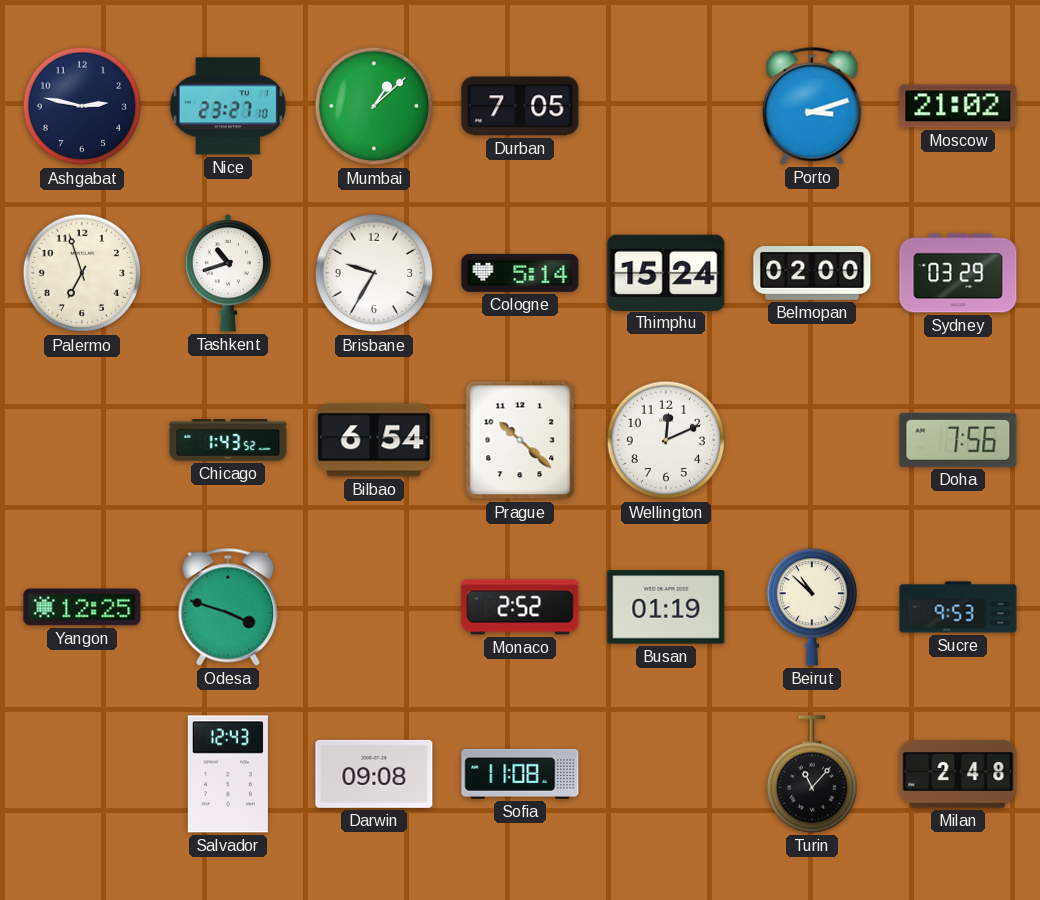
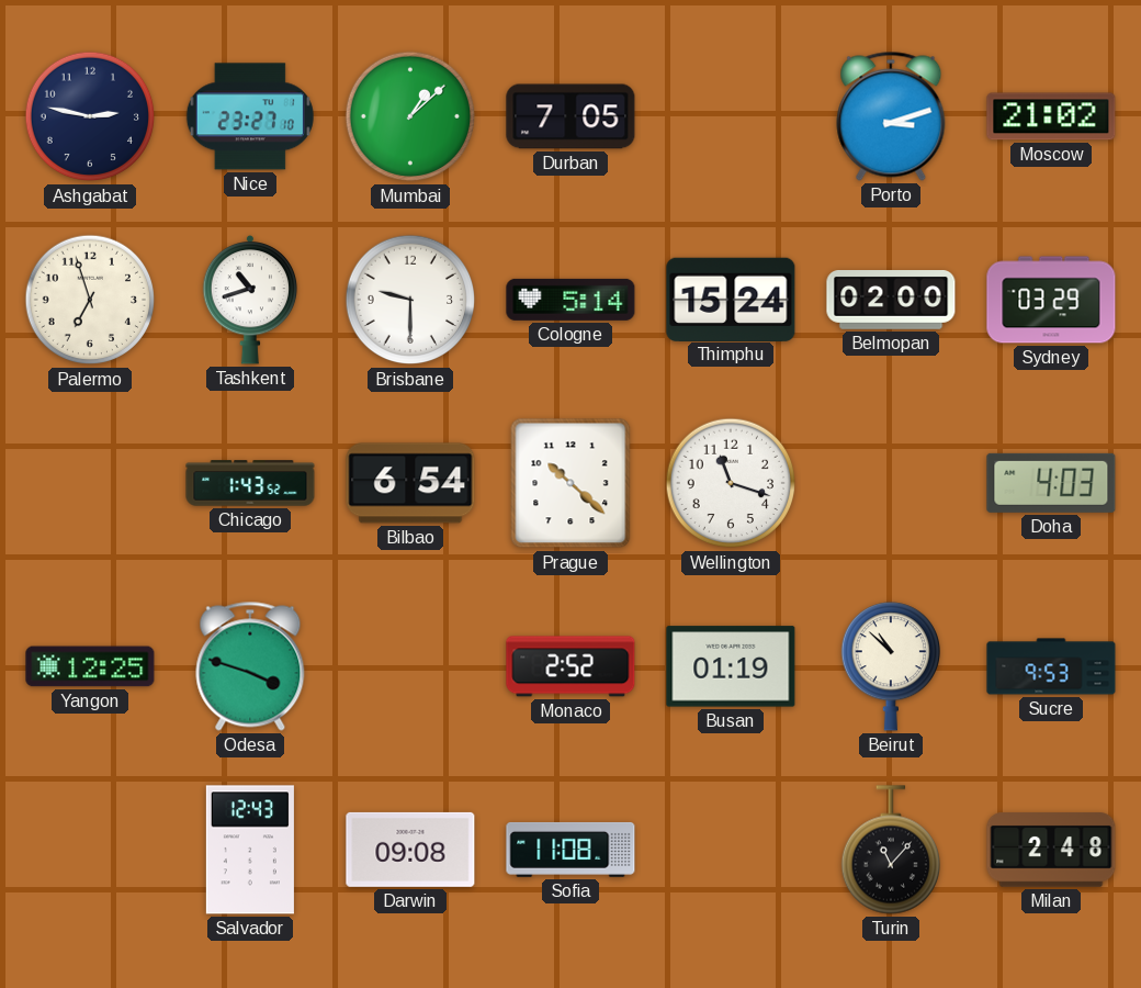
Brisbane: 9:35 -> 9:30 (410, 300)
Wellington: 12:11 -> 11:18 (731, 483)
Doha: 7:56 -> 4:03 (1051, 483)
